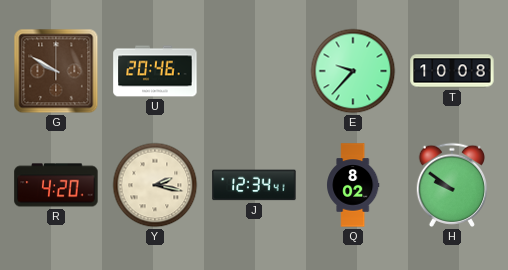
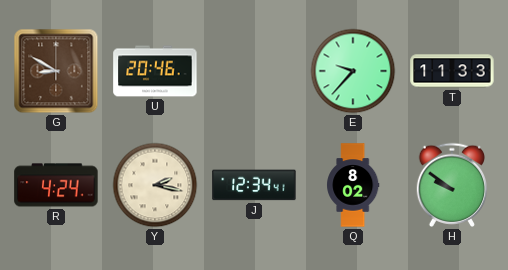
G: 9:50 -> 8:50 (56, 71)
T: 10:08 -> 11:33 (452, 71)
R: 4:20 -> 4:24 (56, 185)
